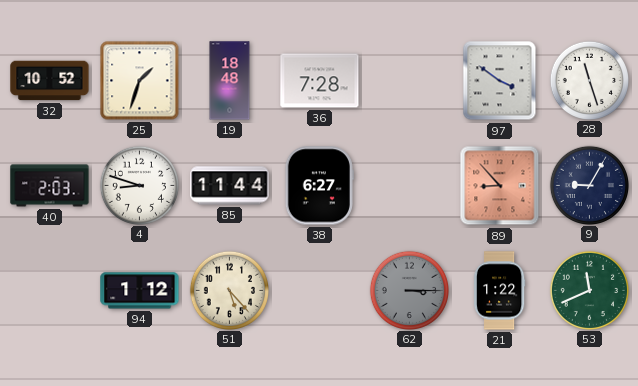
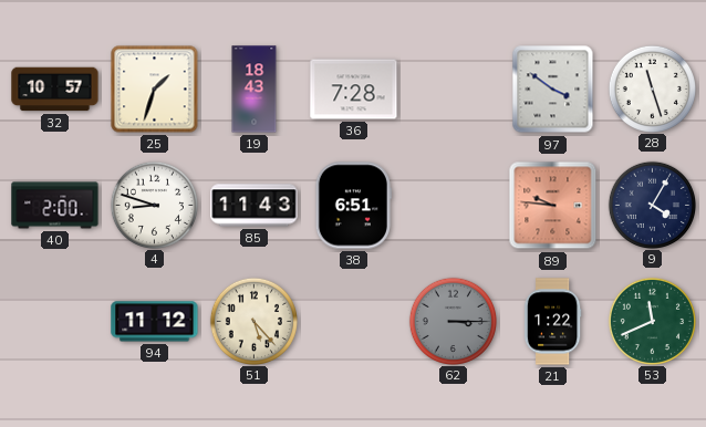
32: 10:52 -> 10:57 (55, 90)
19: 18:48 -> 18:43 (255, 90)
40: 2:03 -> 2:00 (55, 206)
85: 11:44 -> 11:43 (255, 206)
38: 6:27 -> 6:51 (353, 206)
89: 8:53 -> 9:46 (553, 206)
9: 9:05 -> 4:05 (652, 205)
94: 1:12 -> 11:12 (155, 322)
